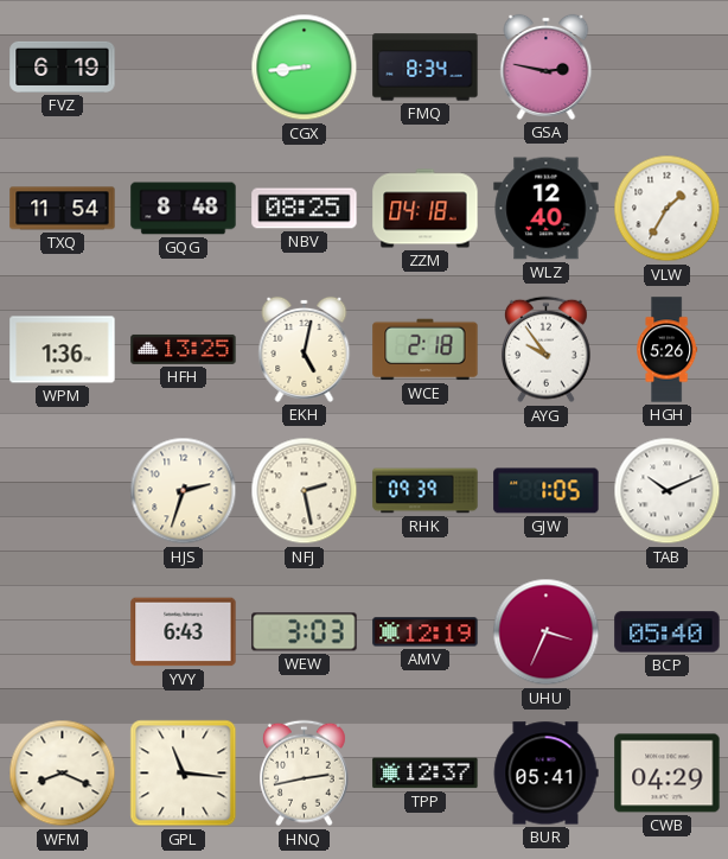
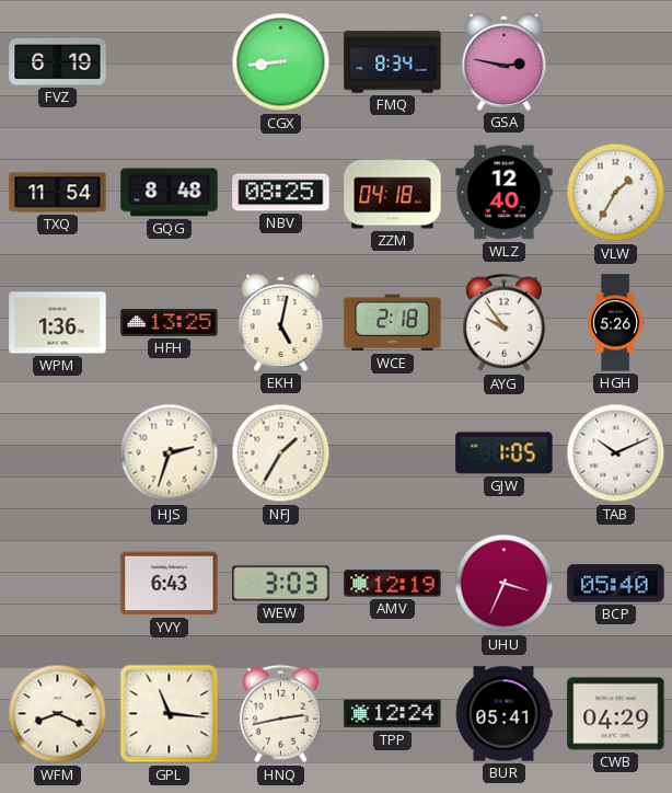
NFJ: 2:28 -> 1:35 (281, 453)
RHK: 09:39 -> none (426, 491)
TPP: 12:37 -> 12:24 (393, 714)
